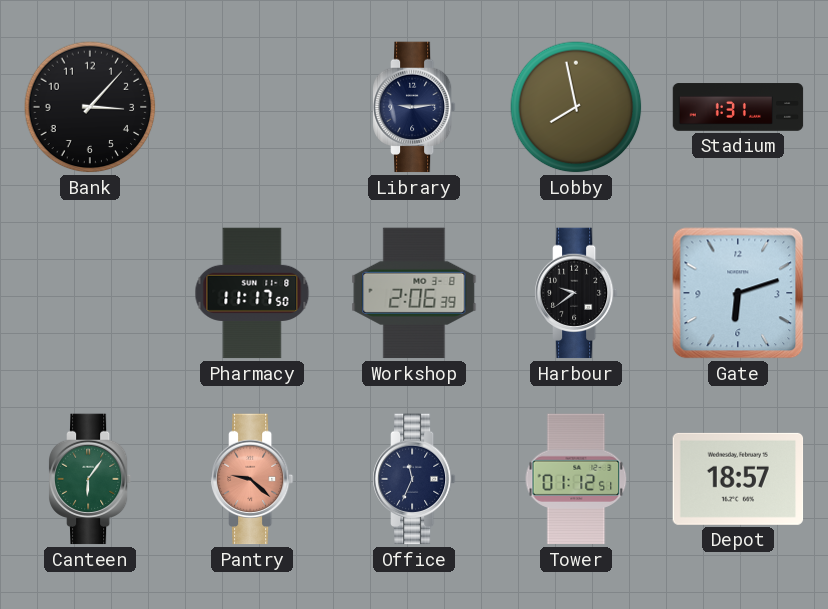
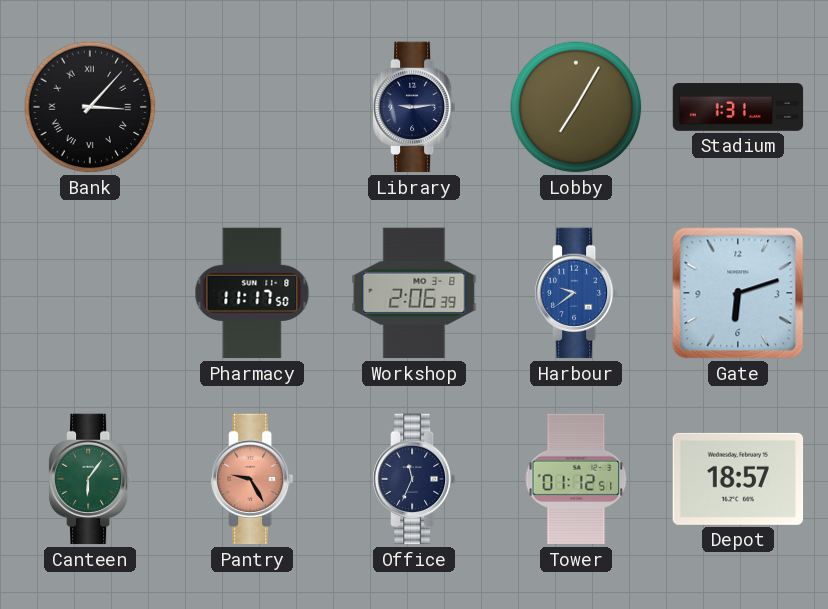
Bank numerals: Arabic -> Roman (90, 107)
Lobby: 7:58 -> 7:05 (576, 107)
Harbour dial: black -> blue (576, 293)
Pantry: 9:22 -> 9:25 (252, 479)
